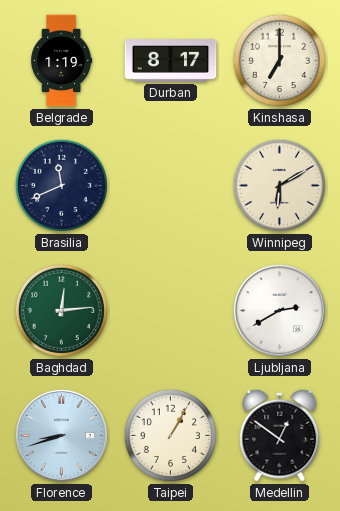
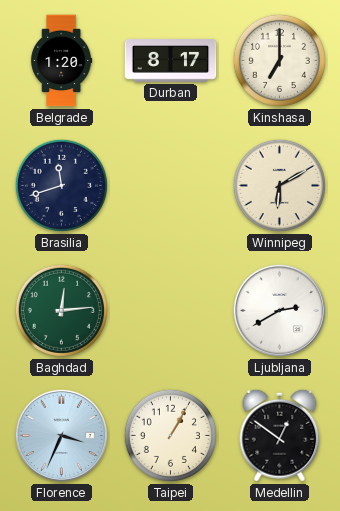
Belgrade: 1:19 -> 1:20 (62, 61)
Brasilia: 11:41 -> 11:42 (61, 185)
Florence: 8:42 -> 3:34 (61, 435)
